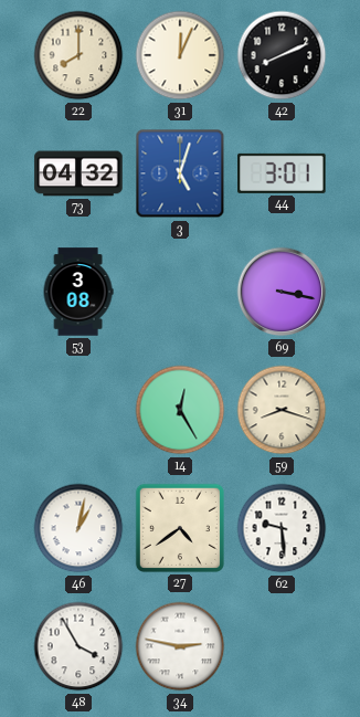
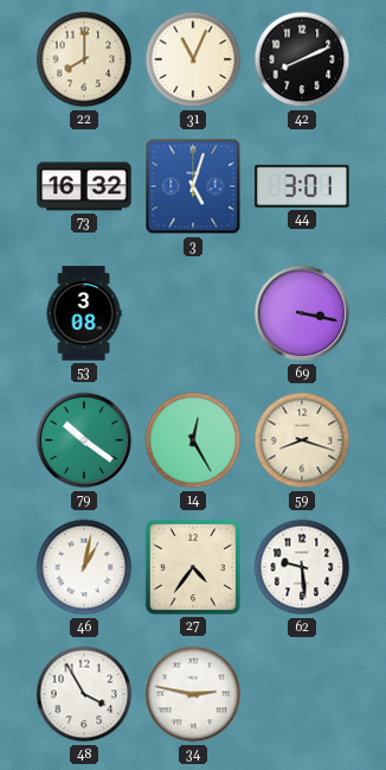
31: 12:04 -> 11:04 (193, 59)
73: 04:32 -> 16:32 (84, 186)
79: none -> 10:21 (84, 440)
27: 4:39 -> 4:36 (193, 567)
